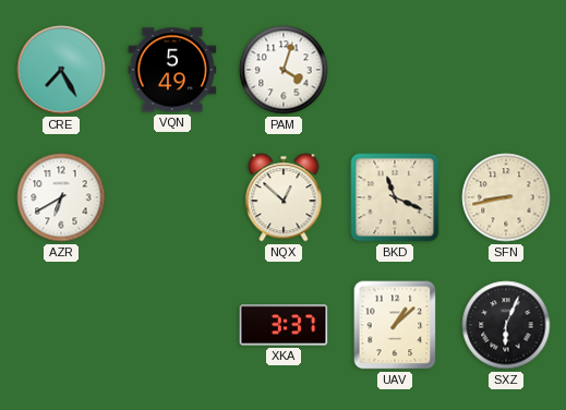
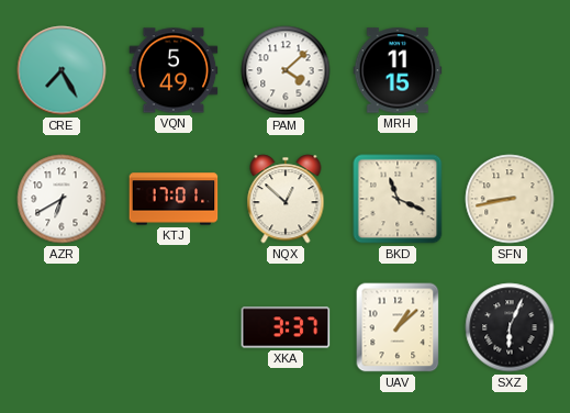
PAM: 4:03 -> 4:08 (286, 70)
MRH: none -> 11:15 (398, 70)
KTJ: none -> 17:01 (174, 199)
